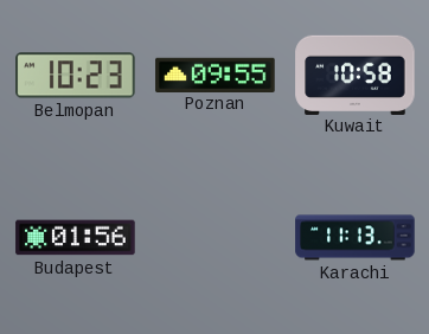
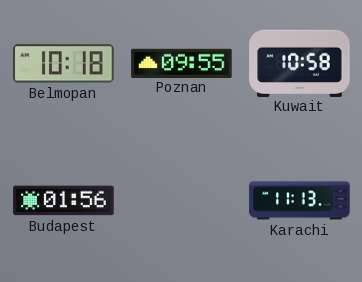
Belmopan: 10:23 -> 10:18 (64, 64)
